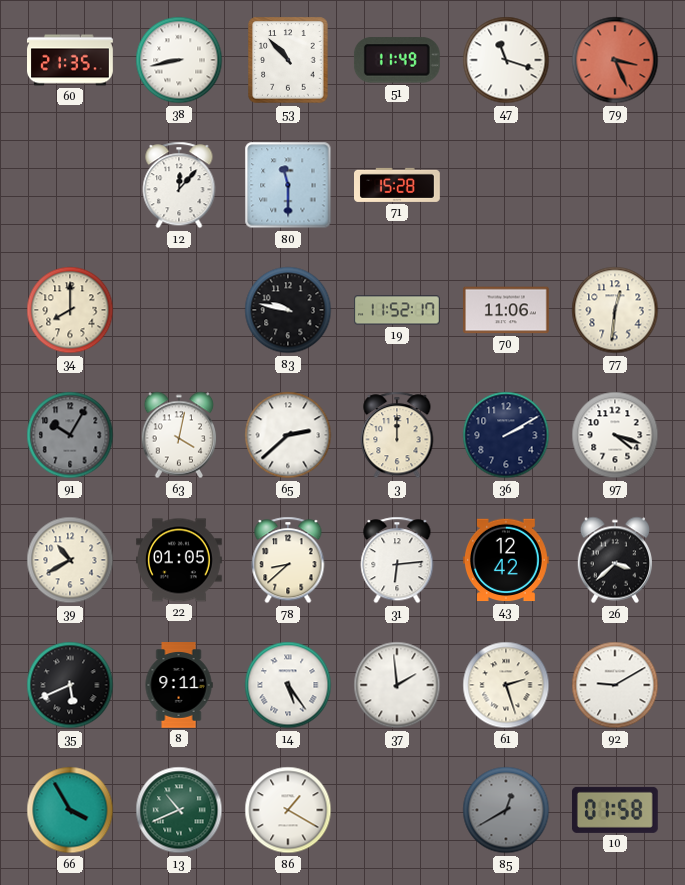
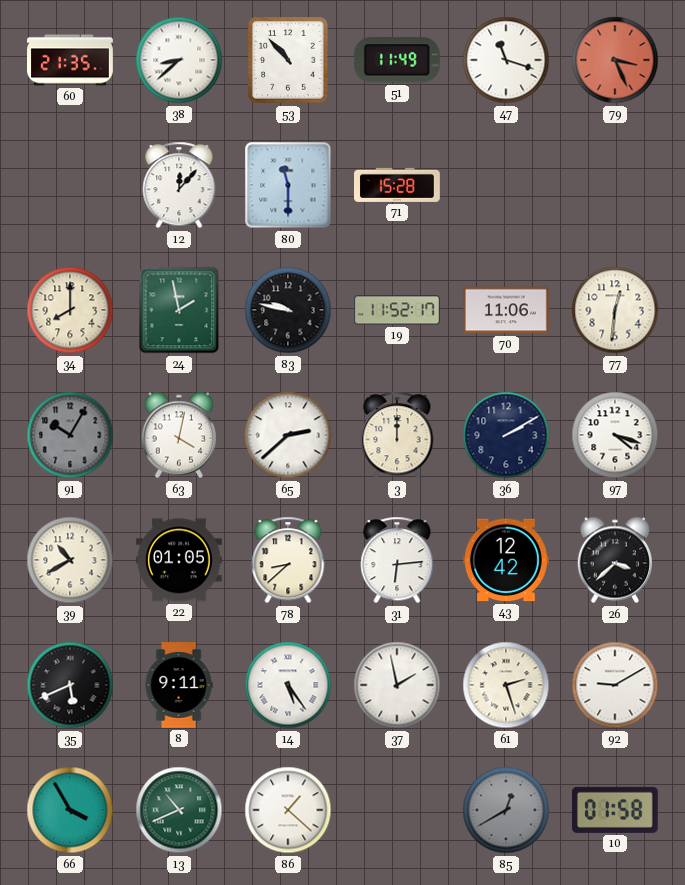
38: 8:43 -> 8:38 (179, 60)
24: none -> 1:58 (179, 310)
37: 1:59 -> 1:58 (397, 685)
86: 1:20 -> 1:22 (288, 810)
